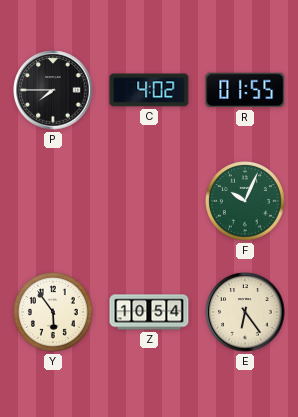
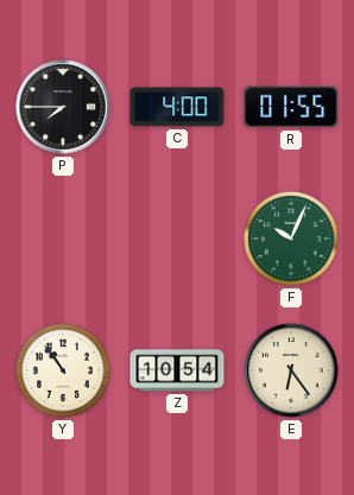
C: 4:02 -> 4:00 (177, 107)
Y: 5:54 -> 10:54 (64, 372)
